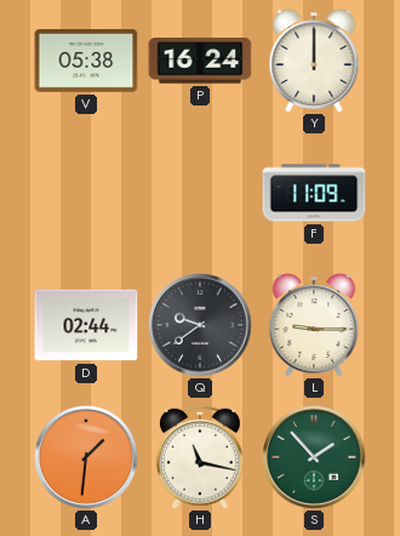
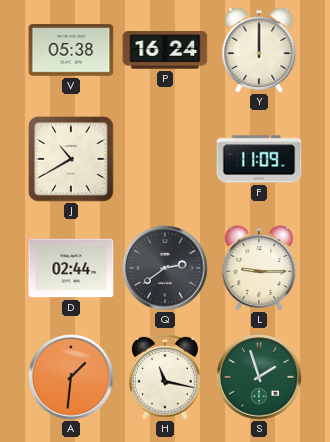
J: none -> 10:40 (71, 159)
Q: 9:39 -> 2:39 (166, 269)
S: 1:53 -> 1:57 (260, 378)
